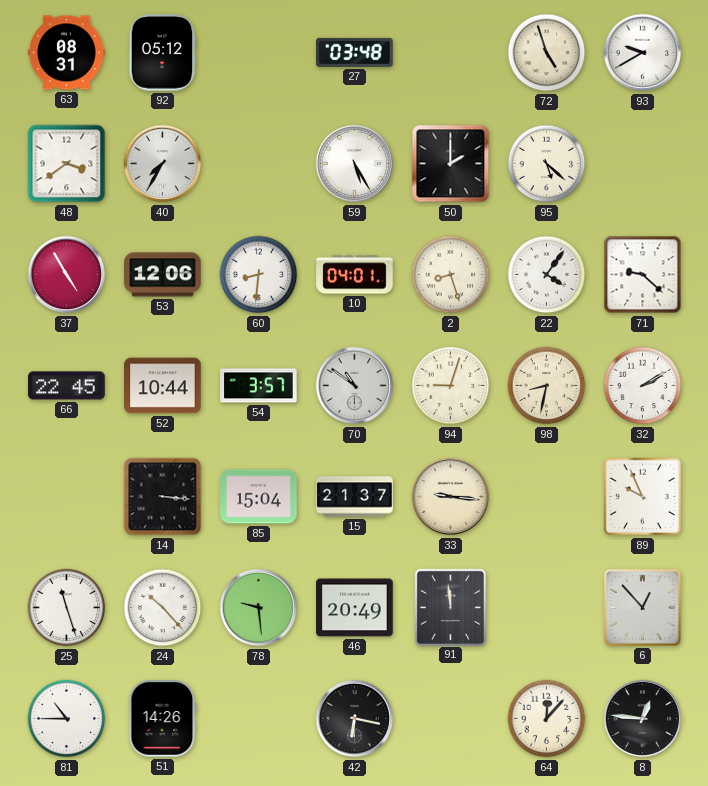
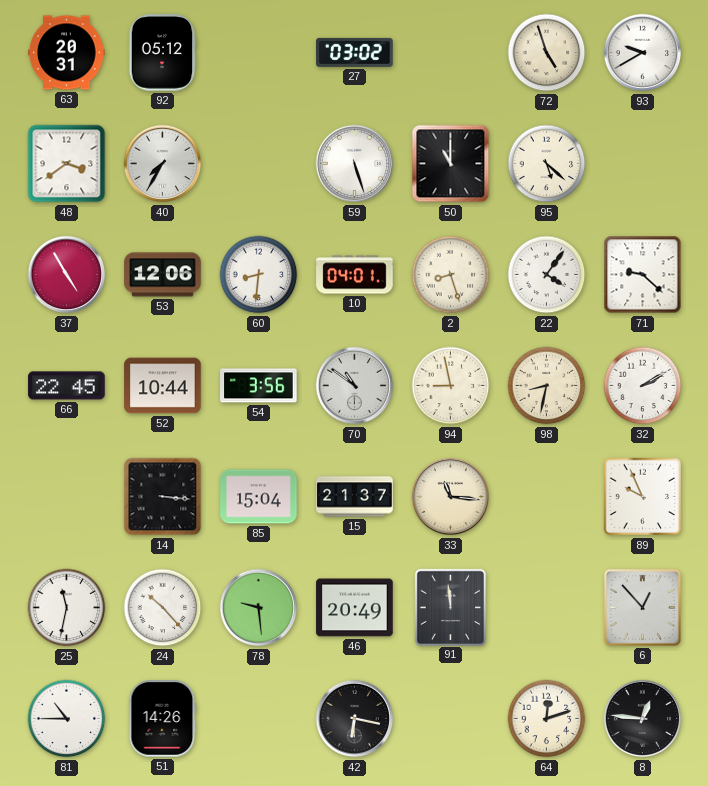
63: 08:31 -> 20:31 (67, 53)
27: 03:48 -> 03:02 (355, 52)
59: 5:25 -> 5:27 (354, 164)
50: 2:00 -> 11:00 (451, 164)
54: 3:57 -> 3:56 (259, 386)
94: 9:03 -> 8:58 (451, 386)
33: 9:16 -> 11:16 (450, 497)
25: 11:27 -> 11:32 (67, 608)
64: 12:07 -> 12:12 (547, 719)
